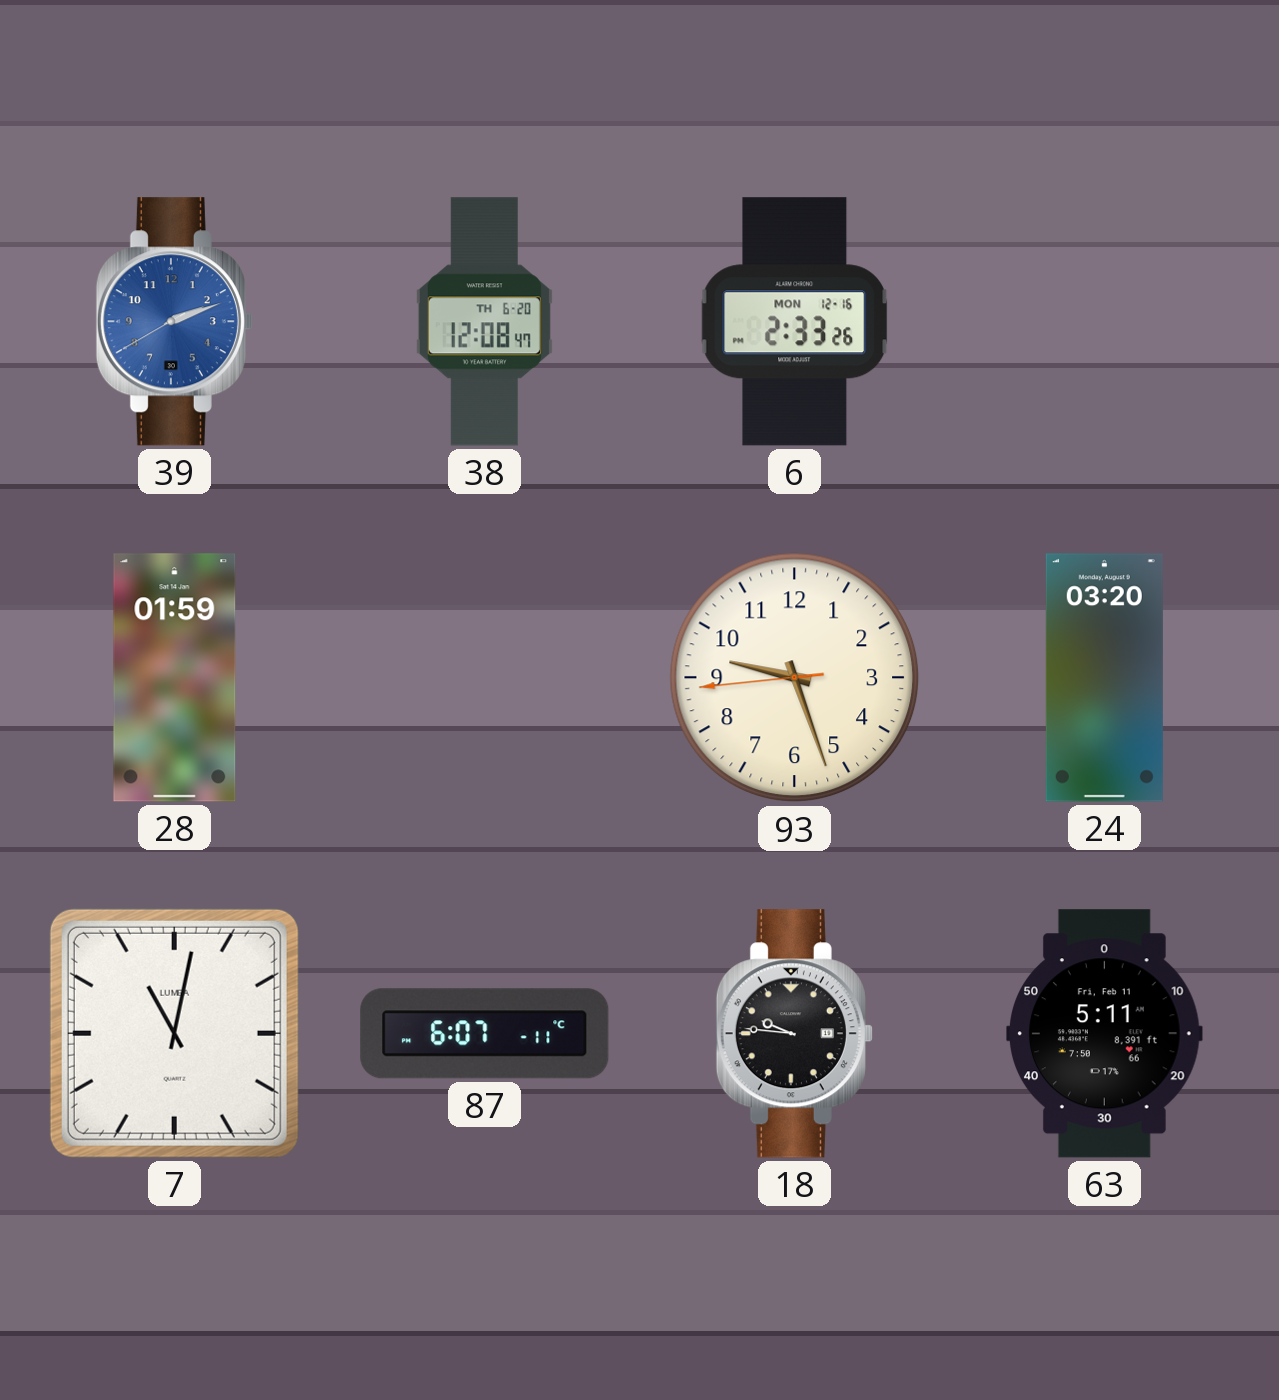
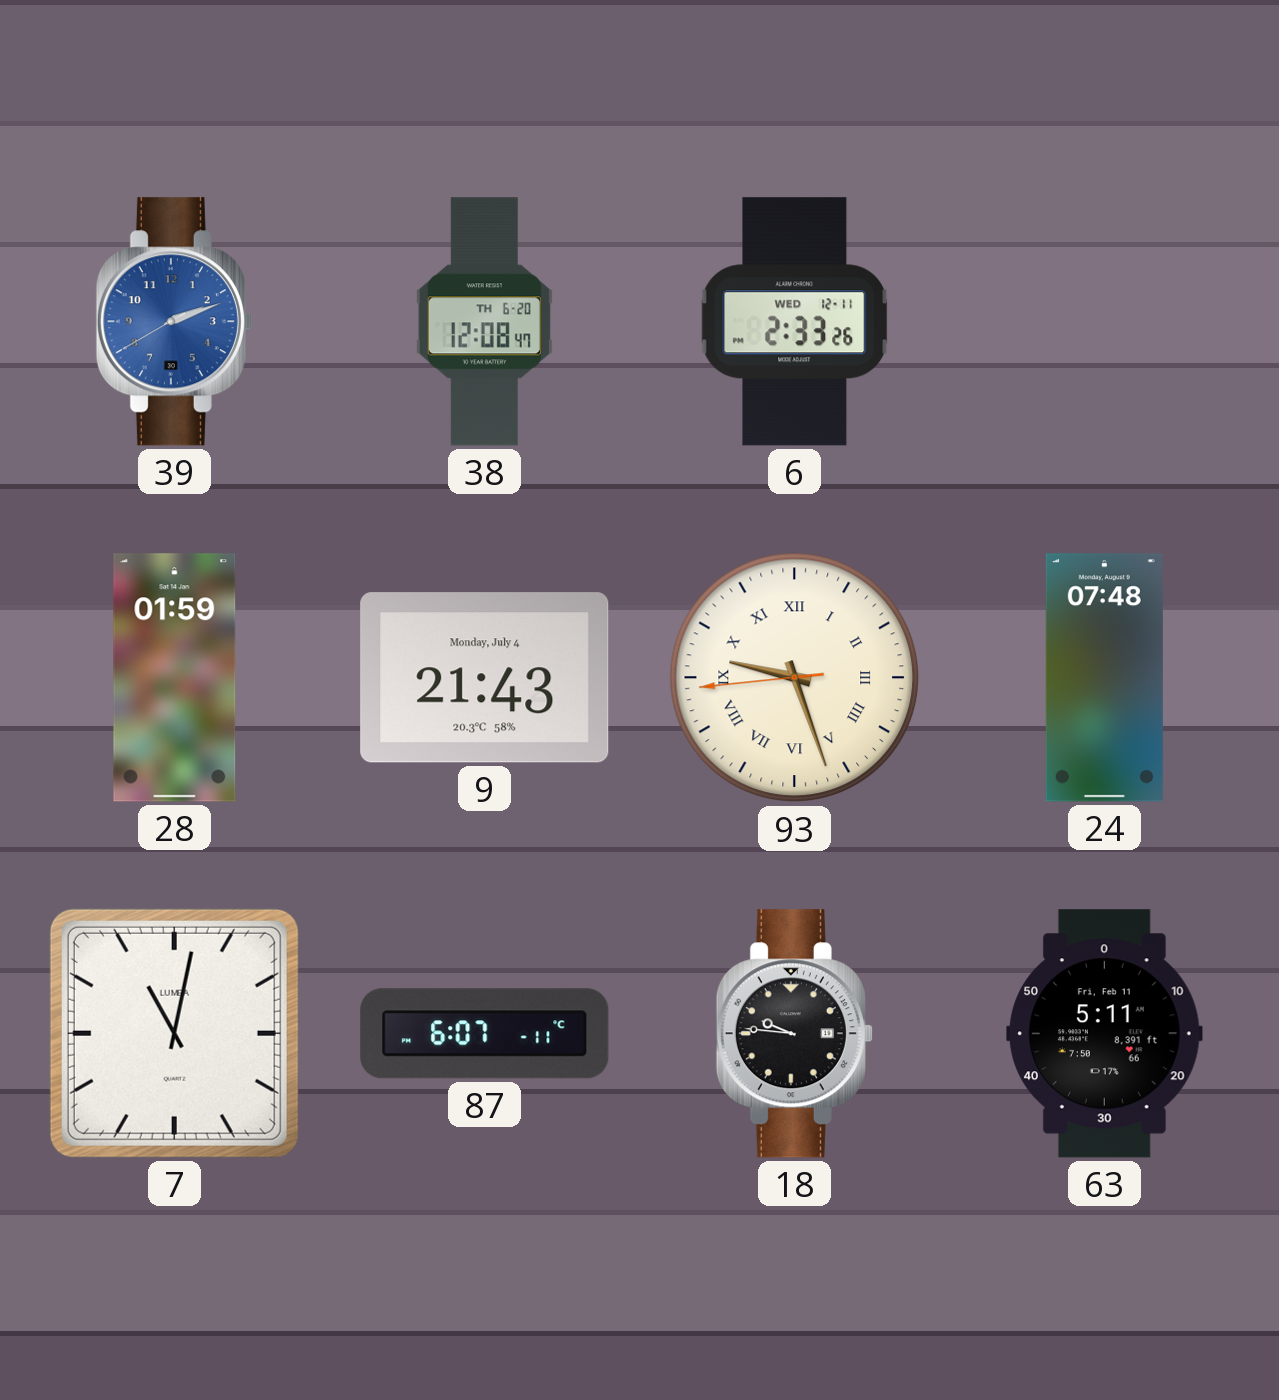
6 date: MON 12-16 -> WED 12-11 (795, 322)
9: none -> 21:43 (485, 678)
93 numerals: Arabic -> Roman (795, 678)
24: 03:20 -> 07:48 (1104, 678)
